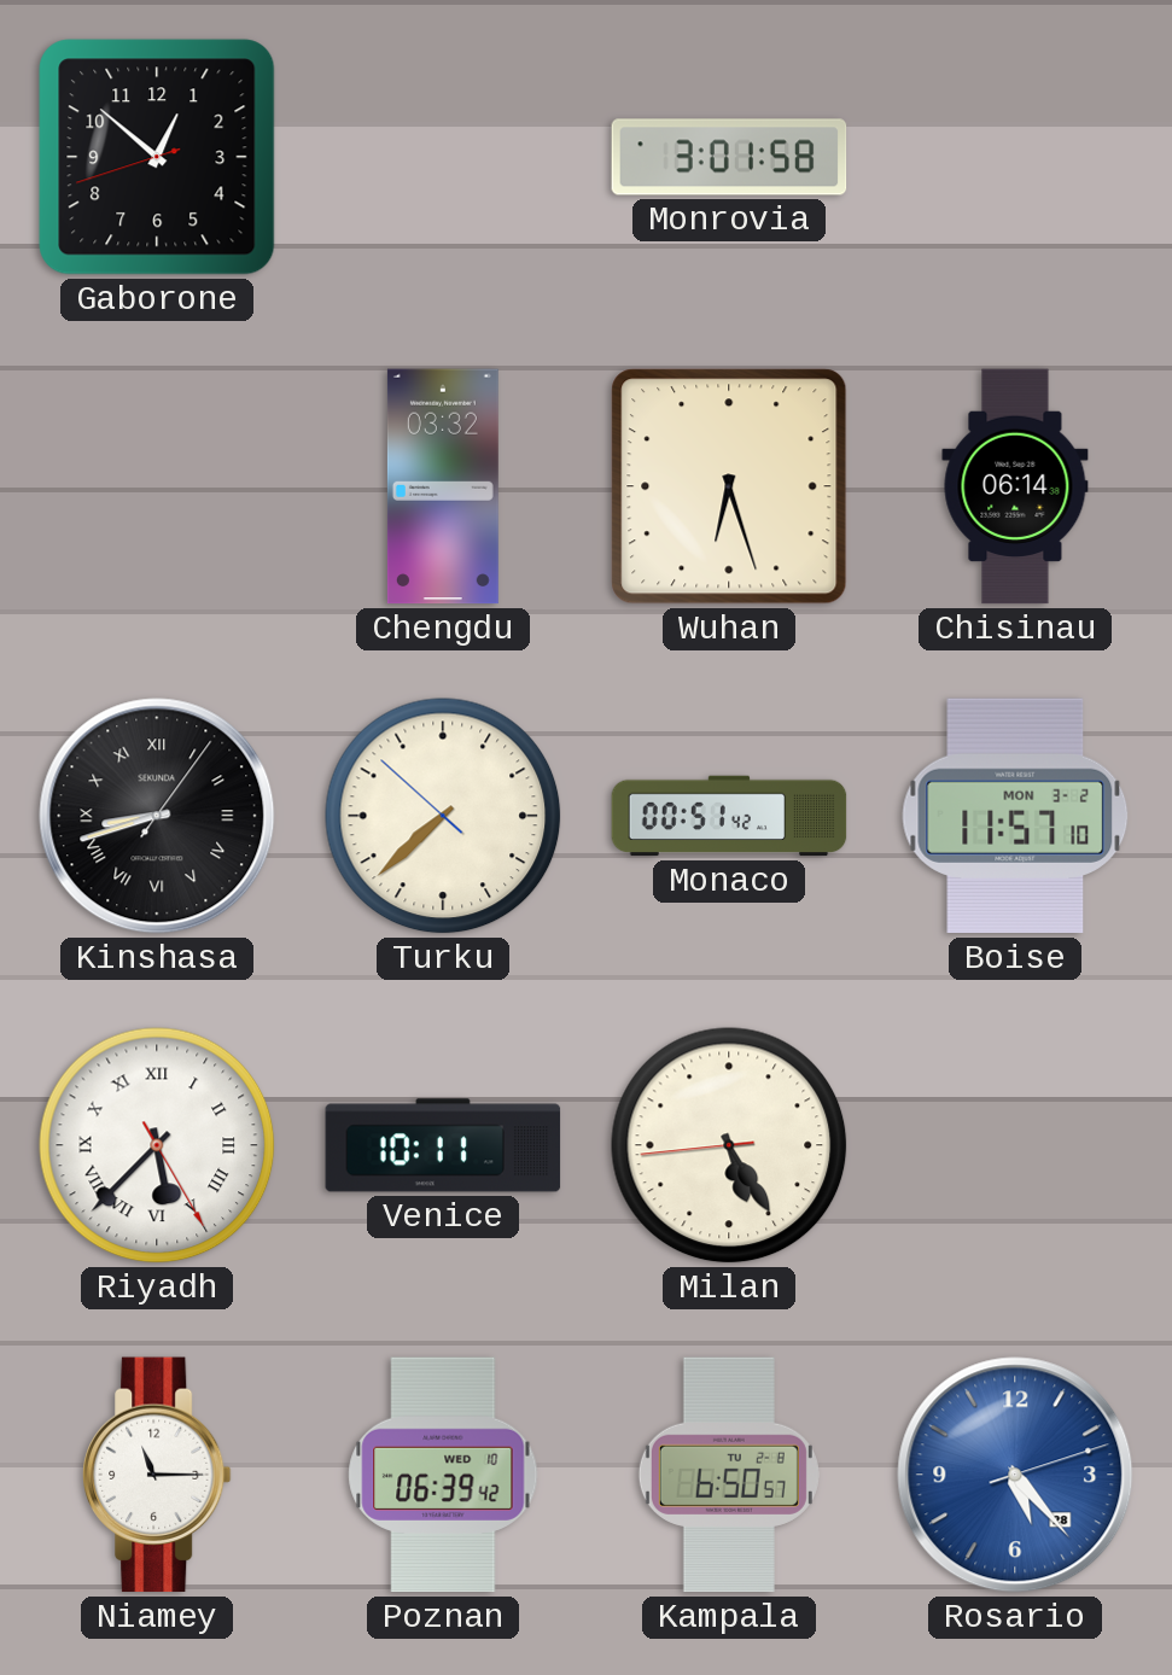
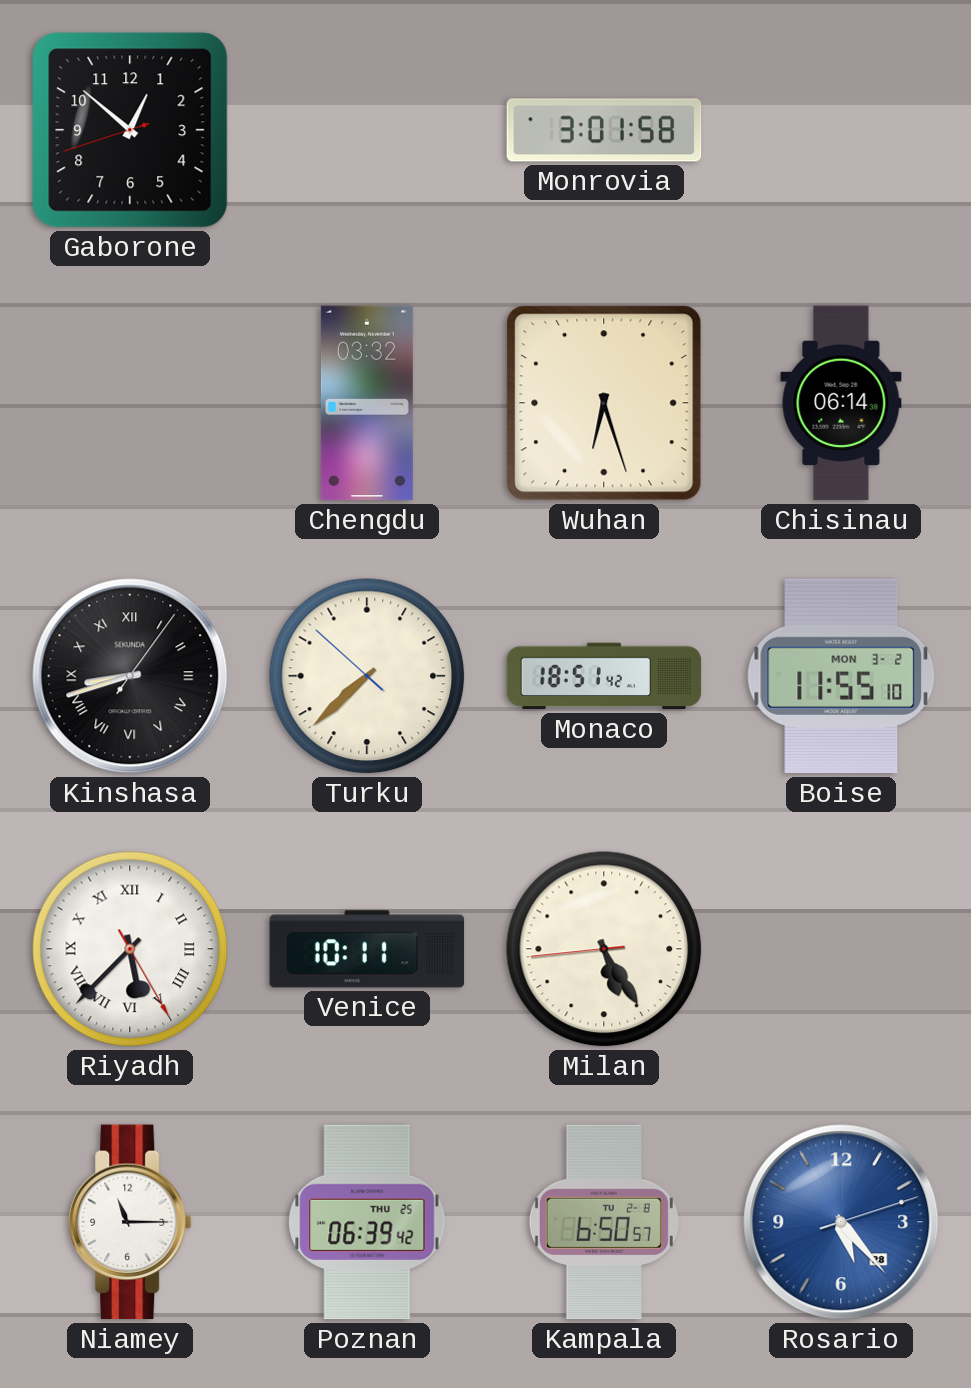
Monaco: 00:51 -> 18:51 (604, 676)
Boise: 11:57 -> 11:55 (841, 676)
Poznan date: WED 10 -> THU 25 (367, 1222)
